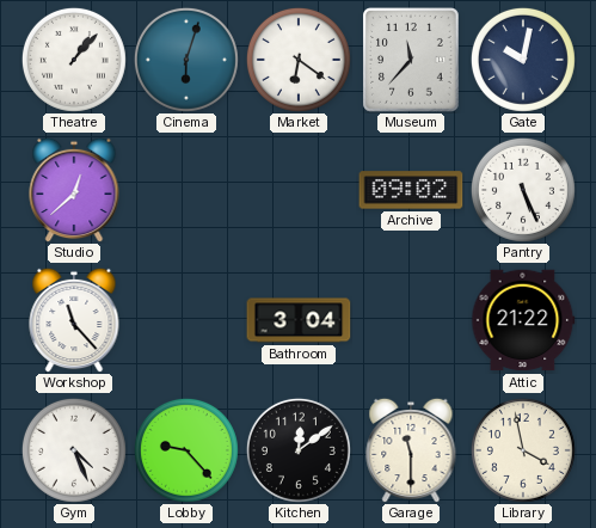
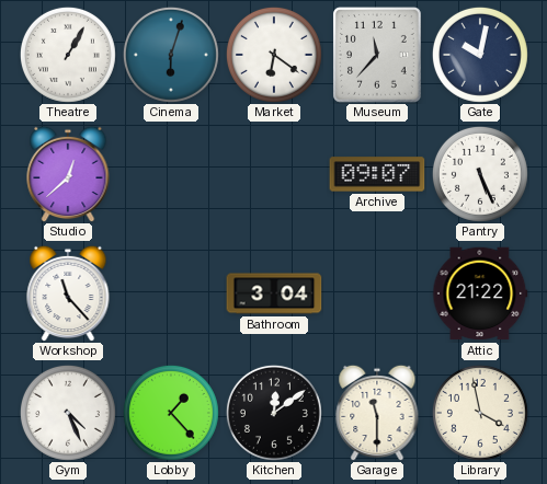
Theatre: 1:07 -> 1:05 (68, 55)
Archive: 09:02 -> 09:07 (377, 174)
Lobby: 9:23 -> 1:23 (171, 413)
